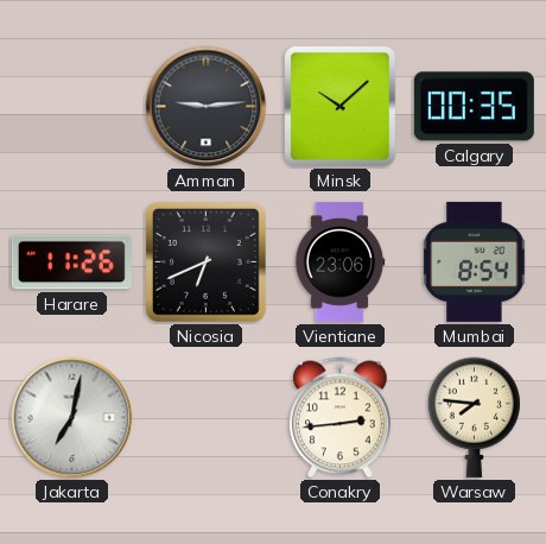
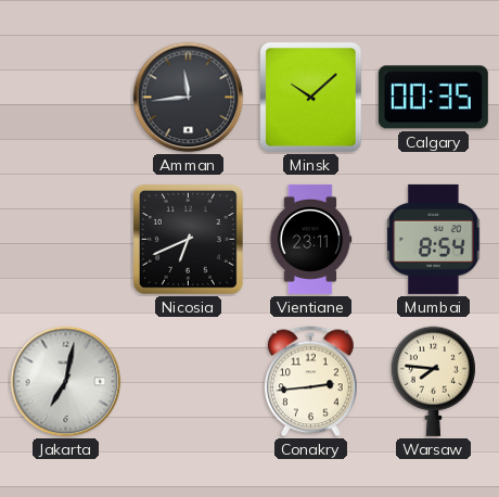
Amman: 9:14 -> 11:44 (189, 98)
Harare: 11:26 -> none (71, 262)
Vientiane: 23:06 -> 23:11 (310, 239)
